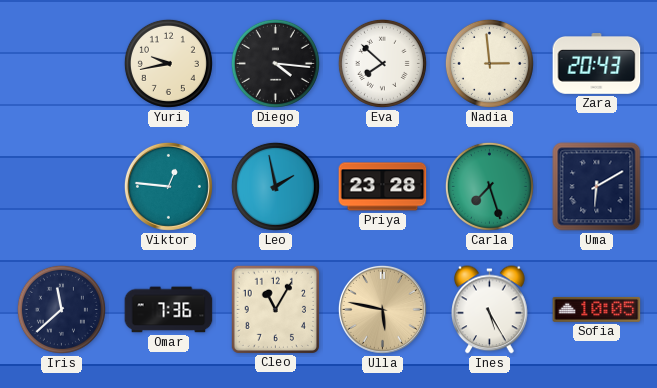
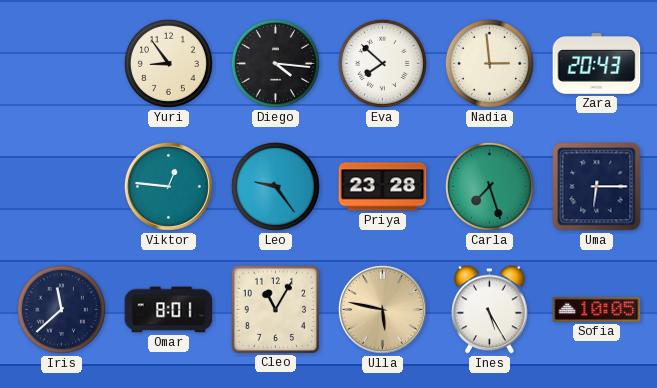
Yuri: 9:43 -> 8:54 (168, 63)
Leo: 1:58 -> 9:24 (275, 186)
Uma: 6:10 -> 6:15 (597, 187)
Omar: 7:36 -> 8:01 (169, 310)
